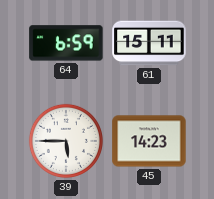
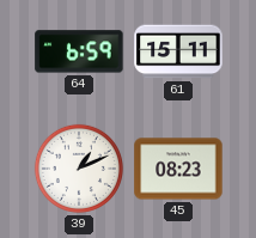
39: 5:45 -> 1:11 (79, 169)
45: 14:23 -> 08:23 (178, 169)
